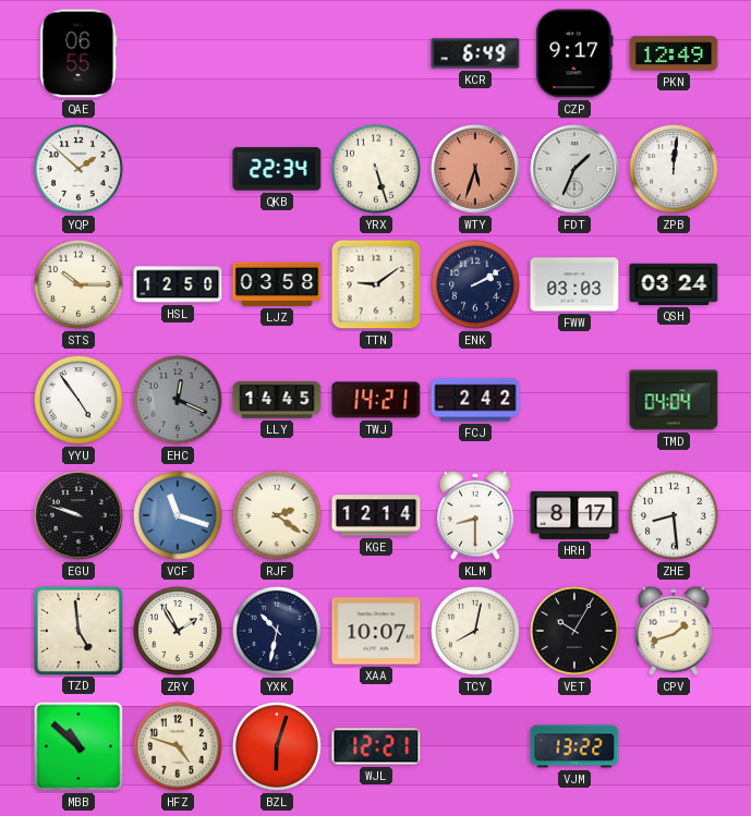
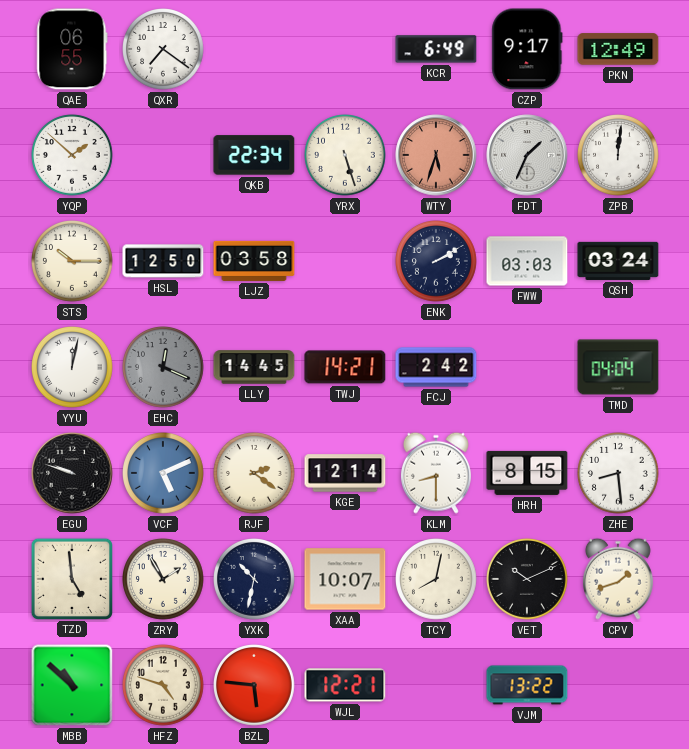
QXR: none -> 7:21 (164, 50)
TTN: 9:09 -> none (376, 284)
YYU: 4:54 -> 12:02 (73, 368)
VCF: 11:18 -> 5:11 (164, 474)
HRH: 8:17 -> 8:15 (527, 473)
VET: 10:05 -> 10:11 (528, 580)
BZL: 6:03 -> 5:46 (255, 686)
